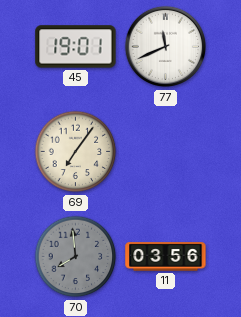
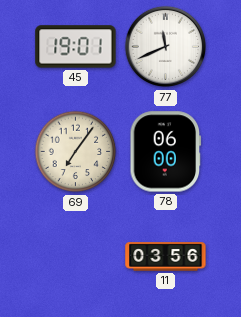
78: none -> 06:00 (166, 152)
70: 7:59 -> none (76, 257)
